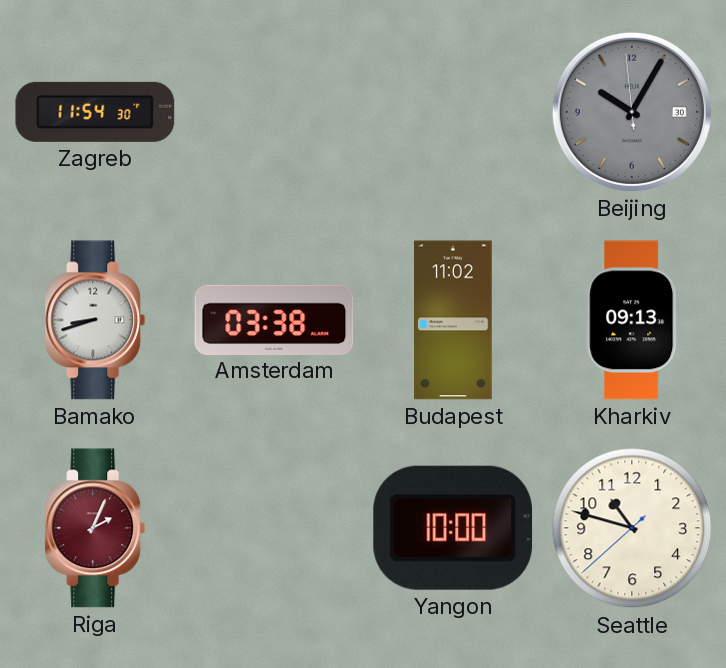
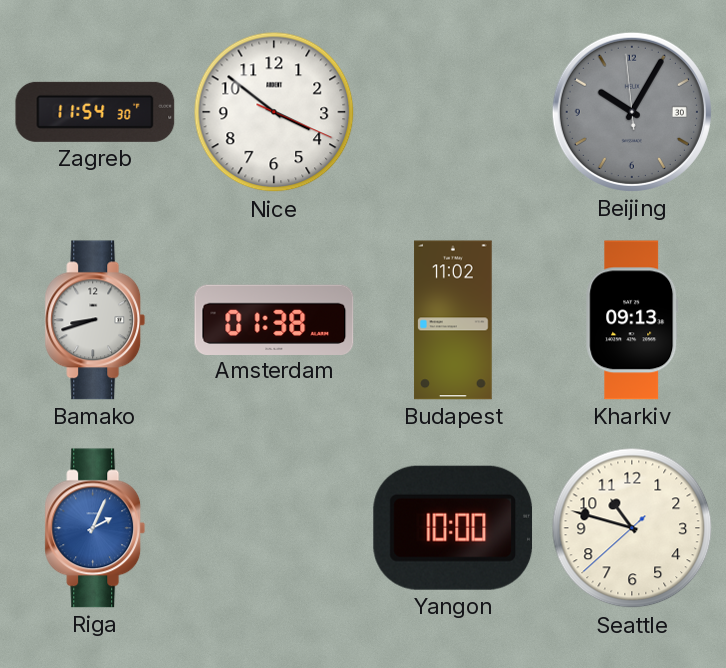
Nice: none -> 3:51 (274, 112)
Amsterdam: 03:38 -> 01:38 (274, 319)
Riga dial: burgundy -> blue (95, 528)
